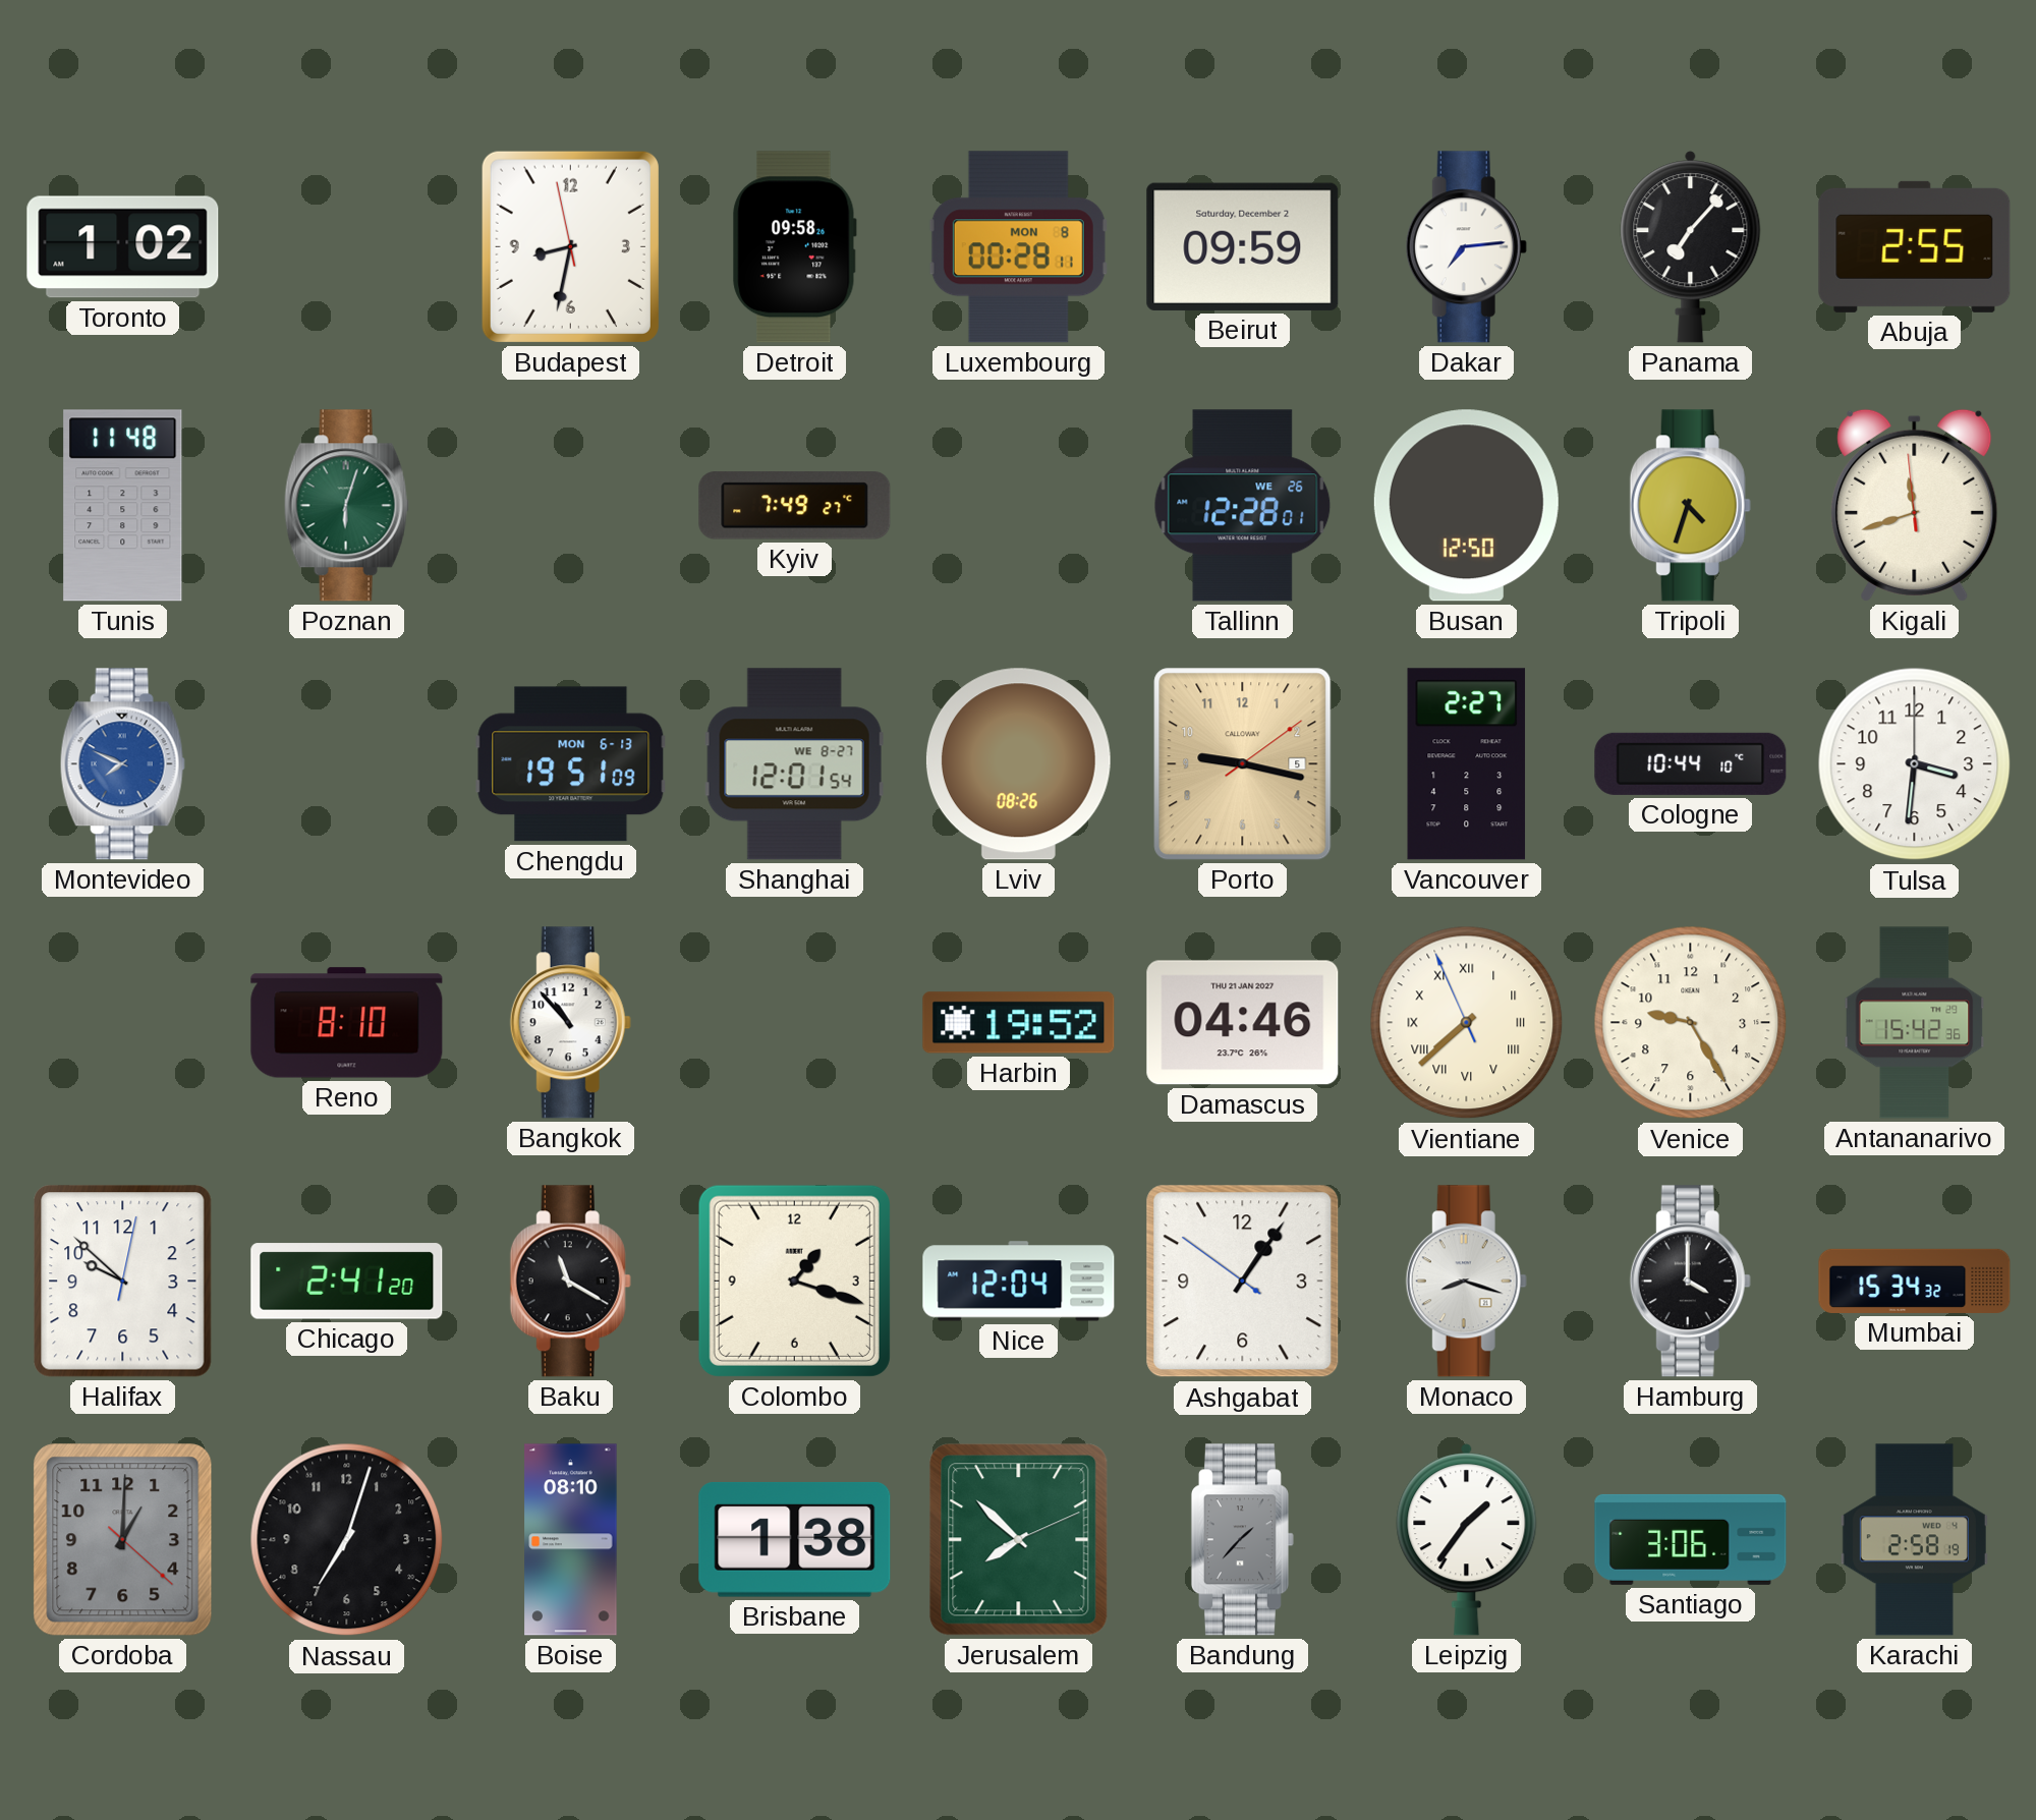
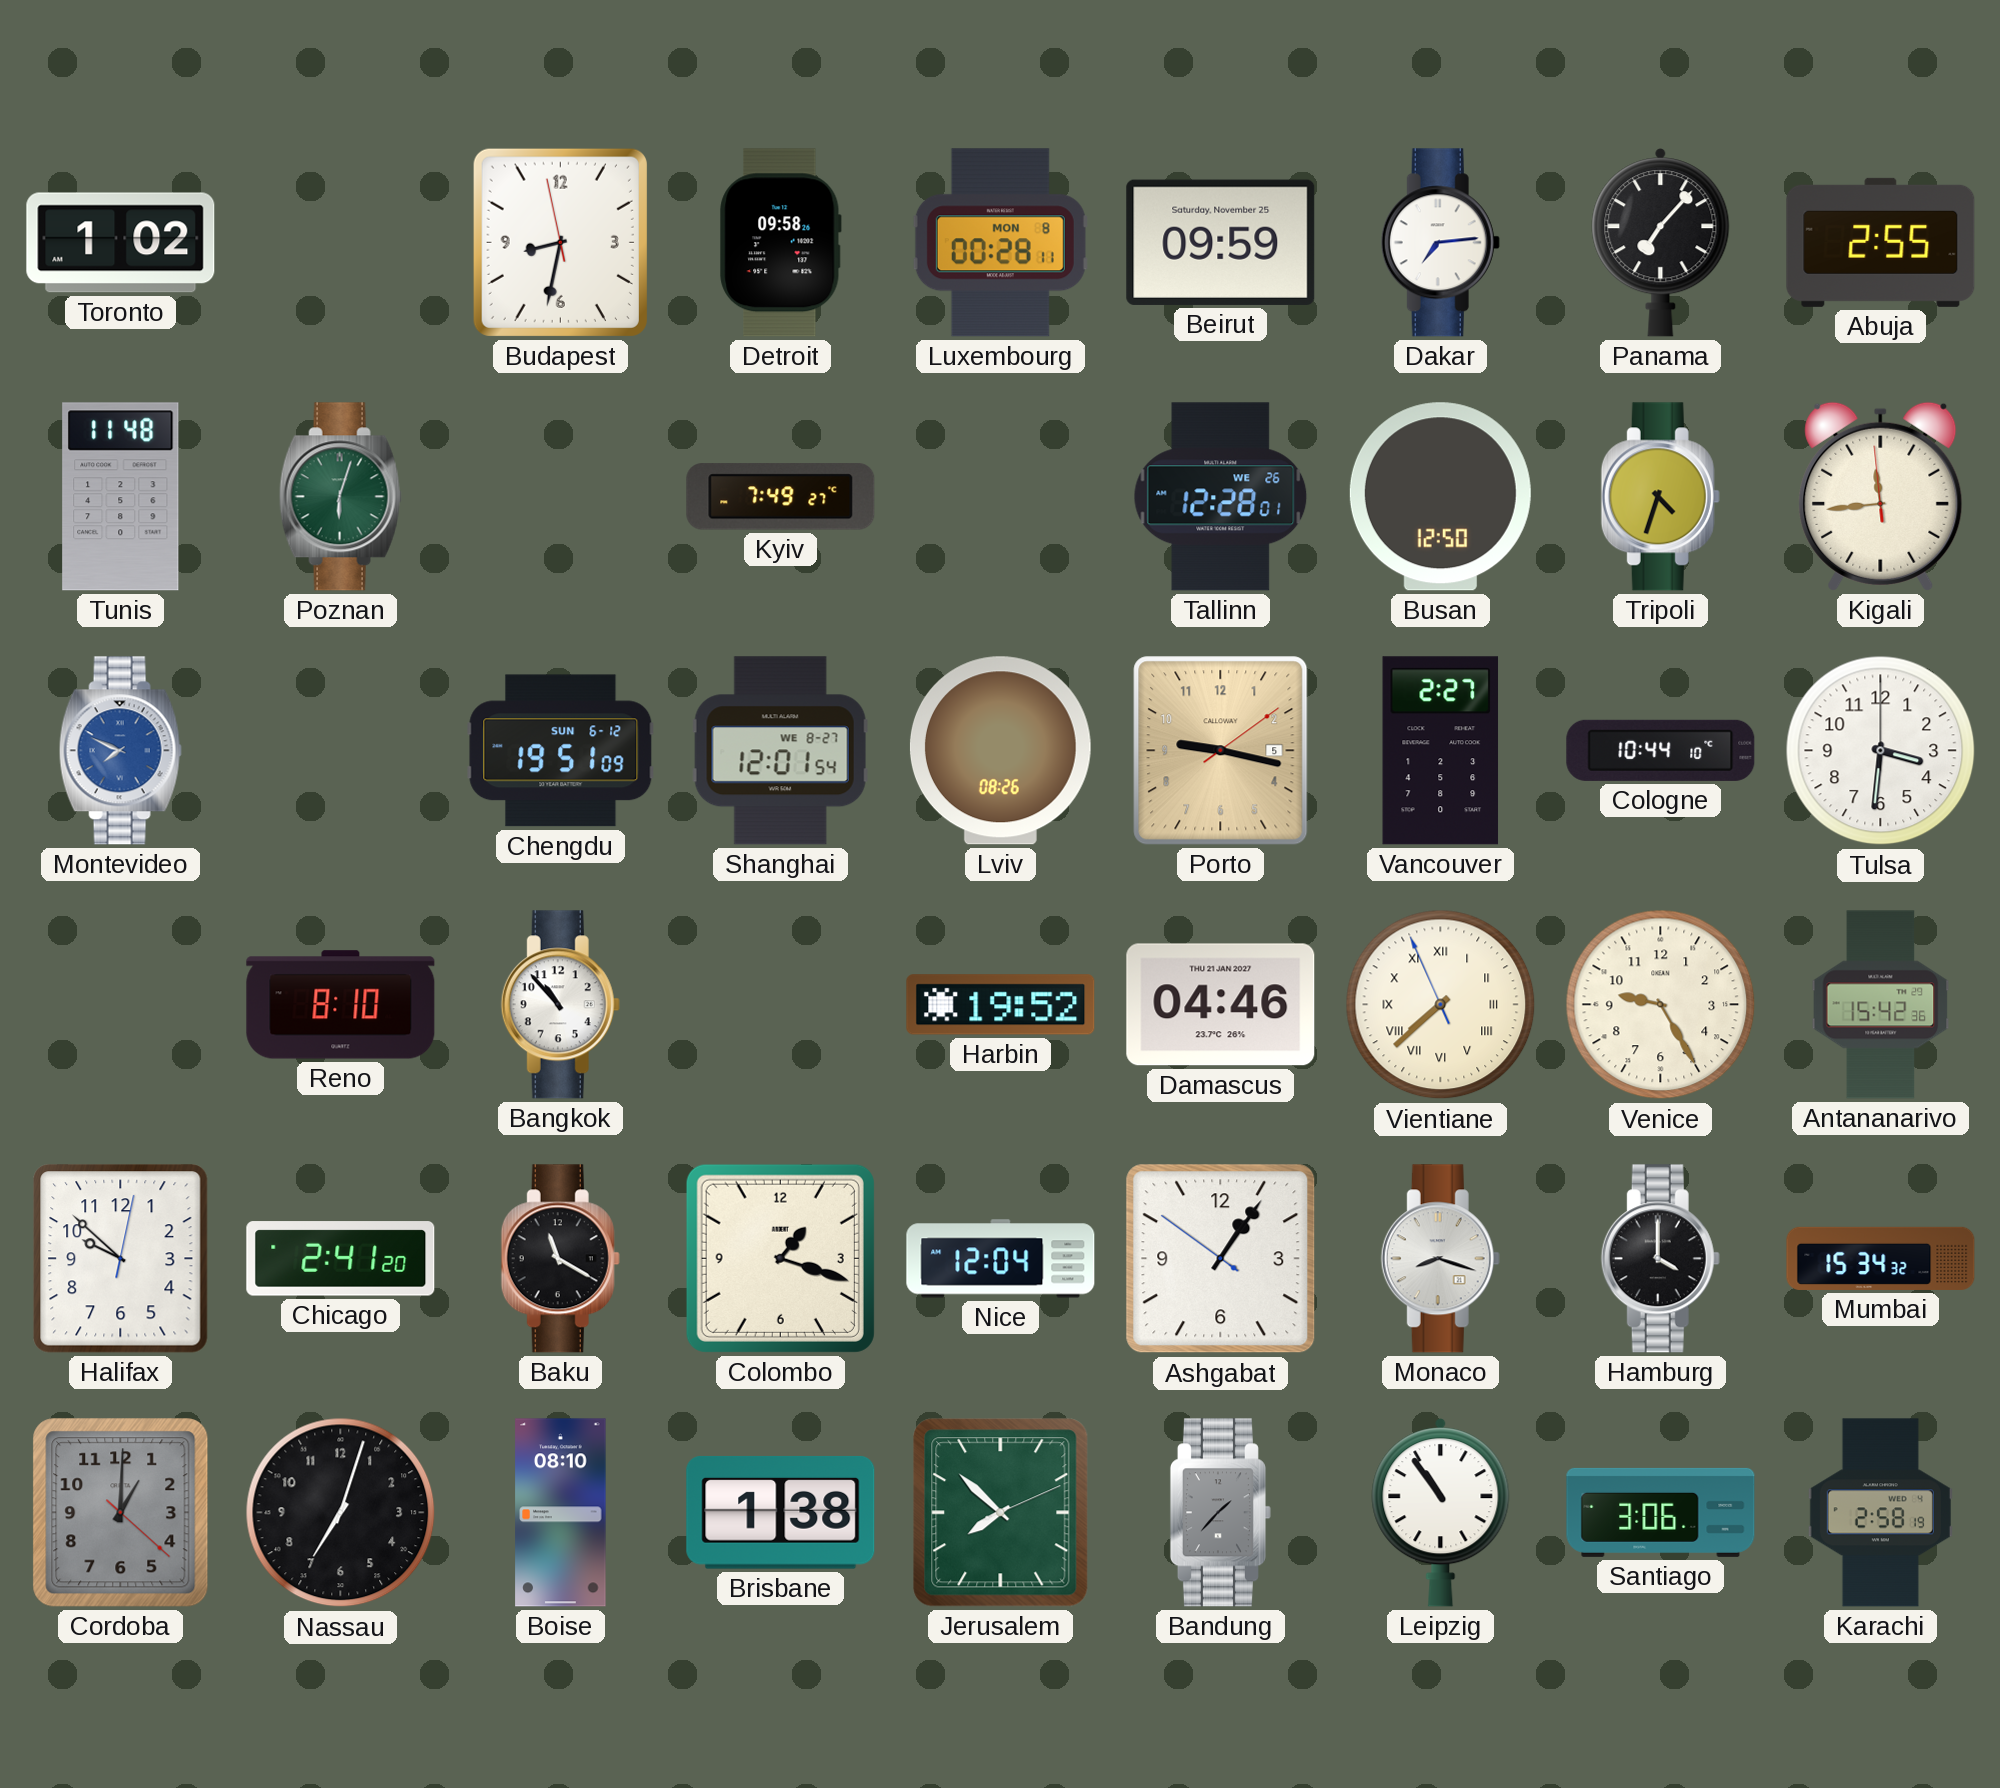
Beirut date: Saturday, December 2 -> Saturday, November 25 (1221, 242)
Kigali: 11:41 -> 11:43 (1881, 496)
Chengdu date: MON 6-13 -> SUN 6-12 (561, 751)
Leipzig: 1:36 -> 10:54 (1441, 1513)
